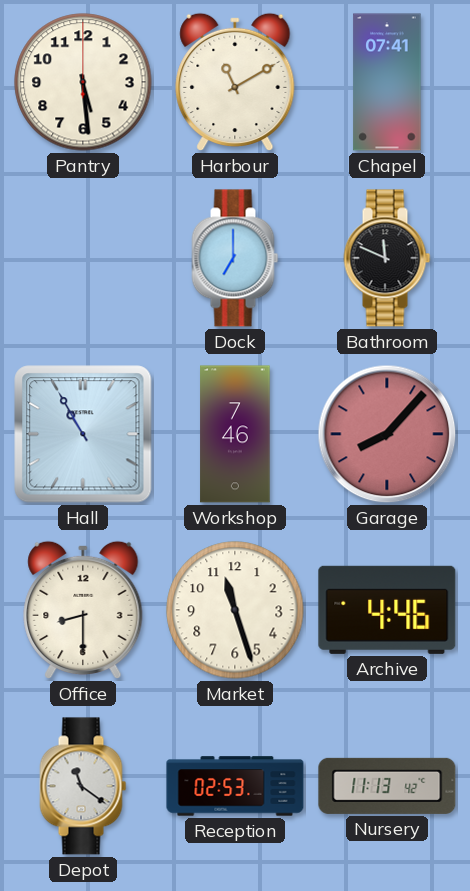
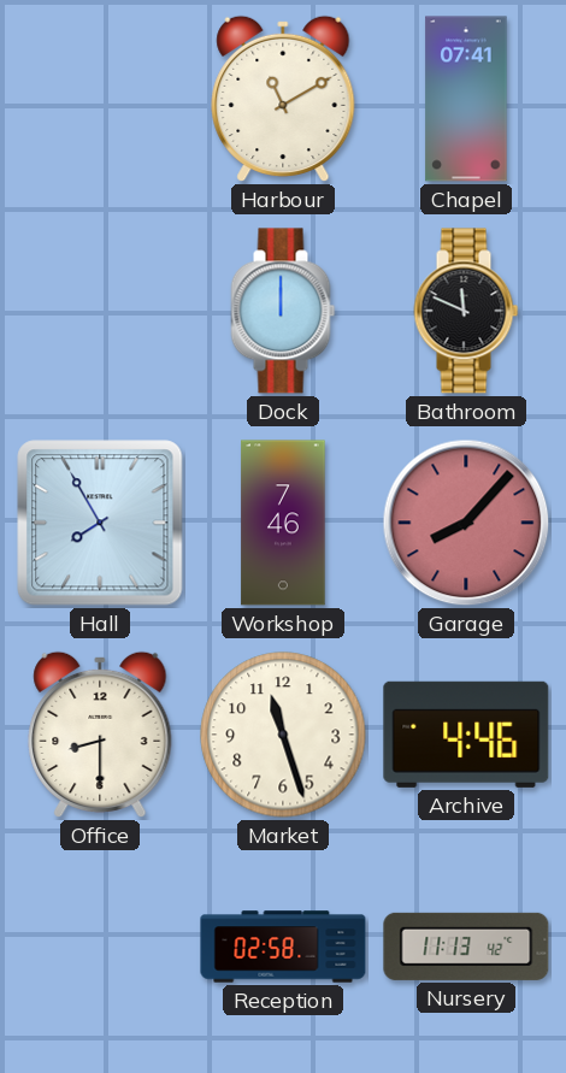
Pantry: 5:29 -> none (83, 82)
Dock: 7:00 -> 12:00 (283, 311)
Hall: 10:55 -> 7:55 (100, 523)
Depot: 11:21 -> none (83, 786)
Reception: 02:53 -> 02:58 (283, 947)
